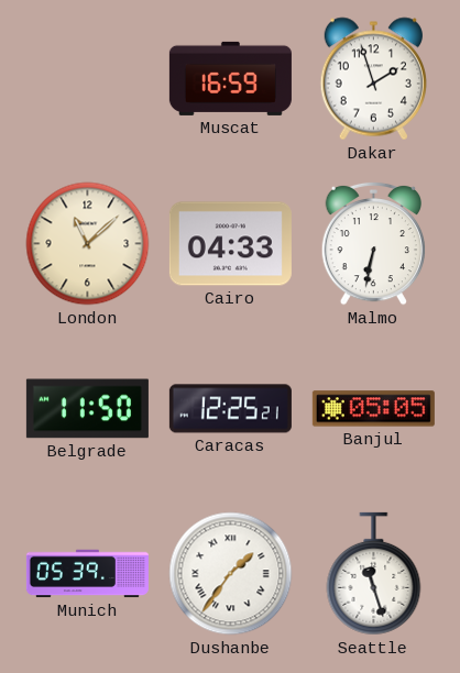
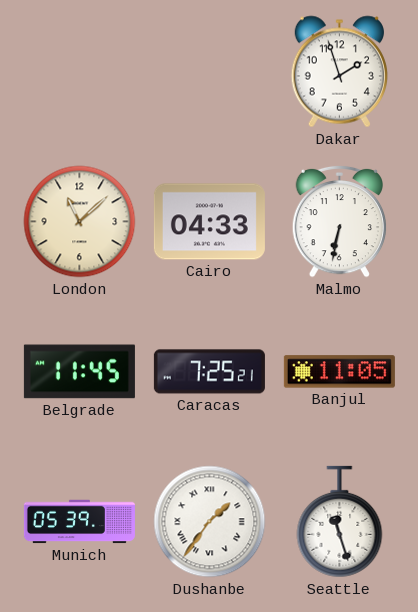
Muscat: 16:59 -> none (230, 78)
Belgrade: 11:50 -> 11:45 (79, 372)
Caracas: 12:25 -> 7:25 (209, 372)
Banjul: 05:05 -> 11:05 (339, 372)
